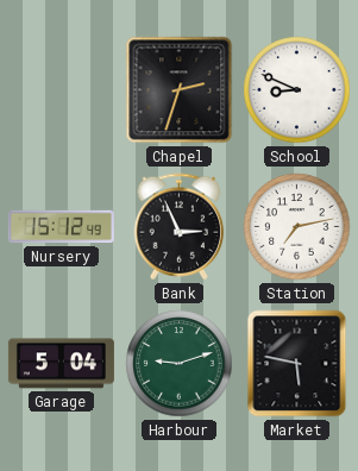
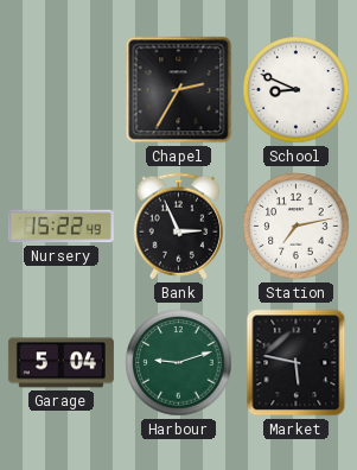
Chapel: 2:33 -> 2:35 (179, 90)
Nursery: 15:12 -> 15:22 (60, 227)
